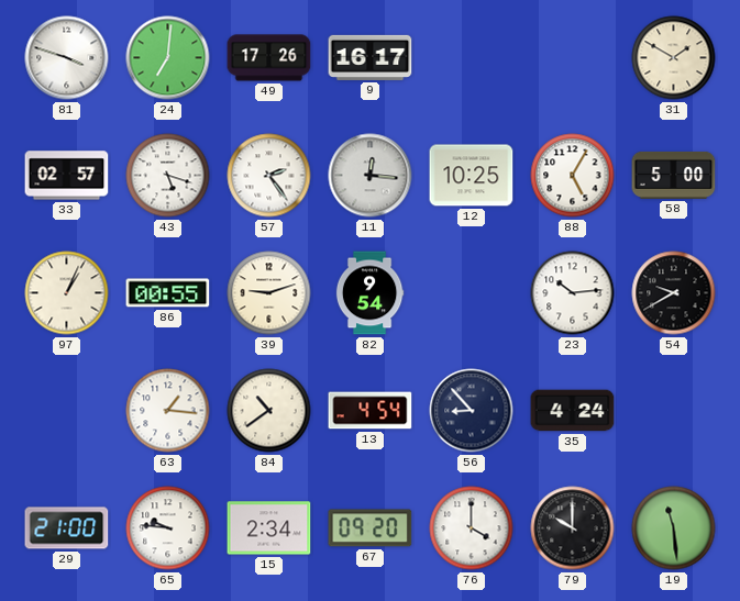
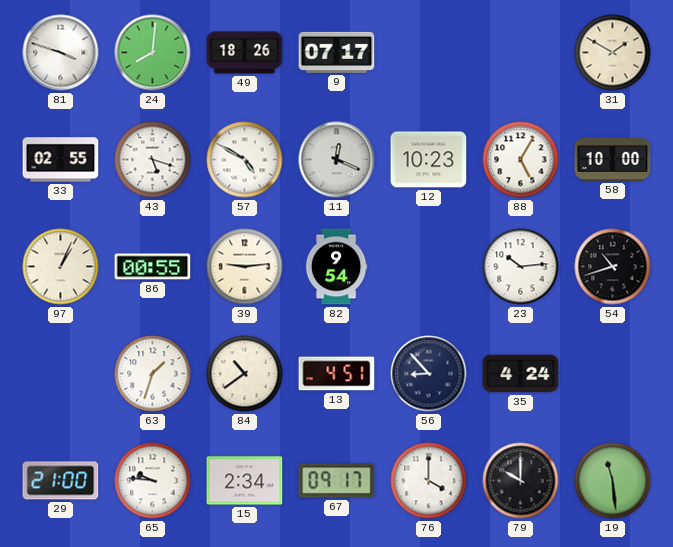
24: 7:01 -> 8:01 (153, 53)
49: 17:26 -> 18:26 (245, 53)
9: 16:17 -> 07:17 (337, 52)
33: 02:57 -> 02:55 (61, 160)
57: 2:24 -> 4:50 (245, 160)
11: 12:16 -> 12:19 (337, 160)
12: 10:25 -> 10:23 (429, 160)
58: 5:00 -> 10:00 (613, 159)
39: 9:12 -> 9:14 (245, 267)
54: 9:40 -> 10:42 (613, 267)
63: 1:16 -> 1:33 (153, 374)
13: 4:54 -> 4:51 (337, 374)
67: 09:20 -> 09:17 (337, 481)
